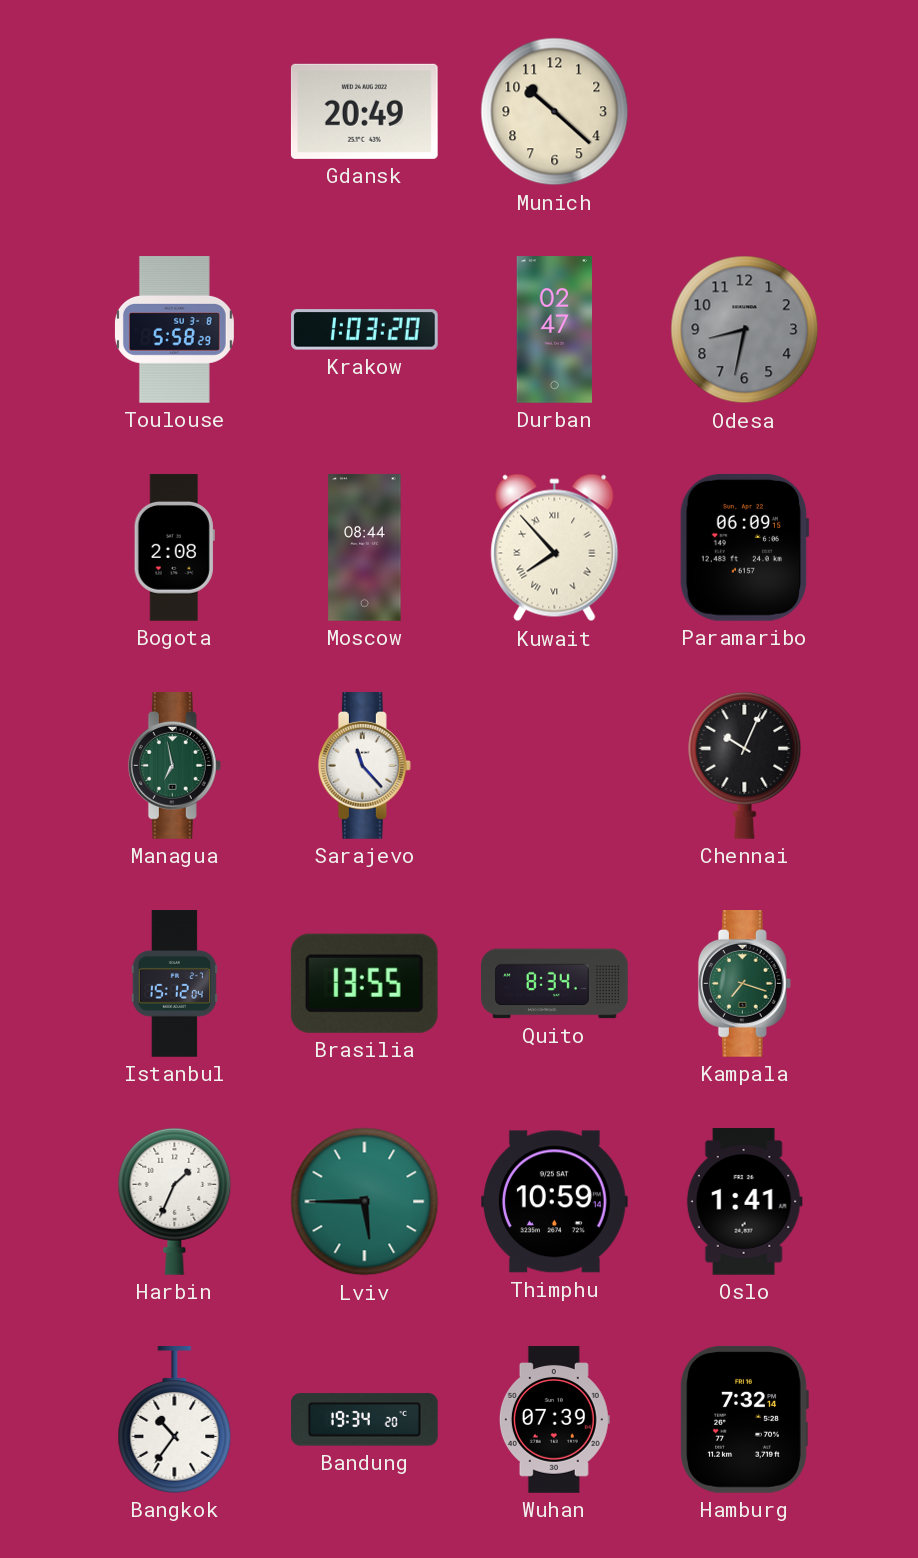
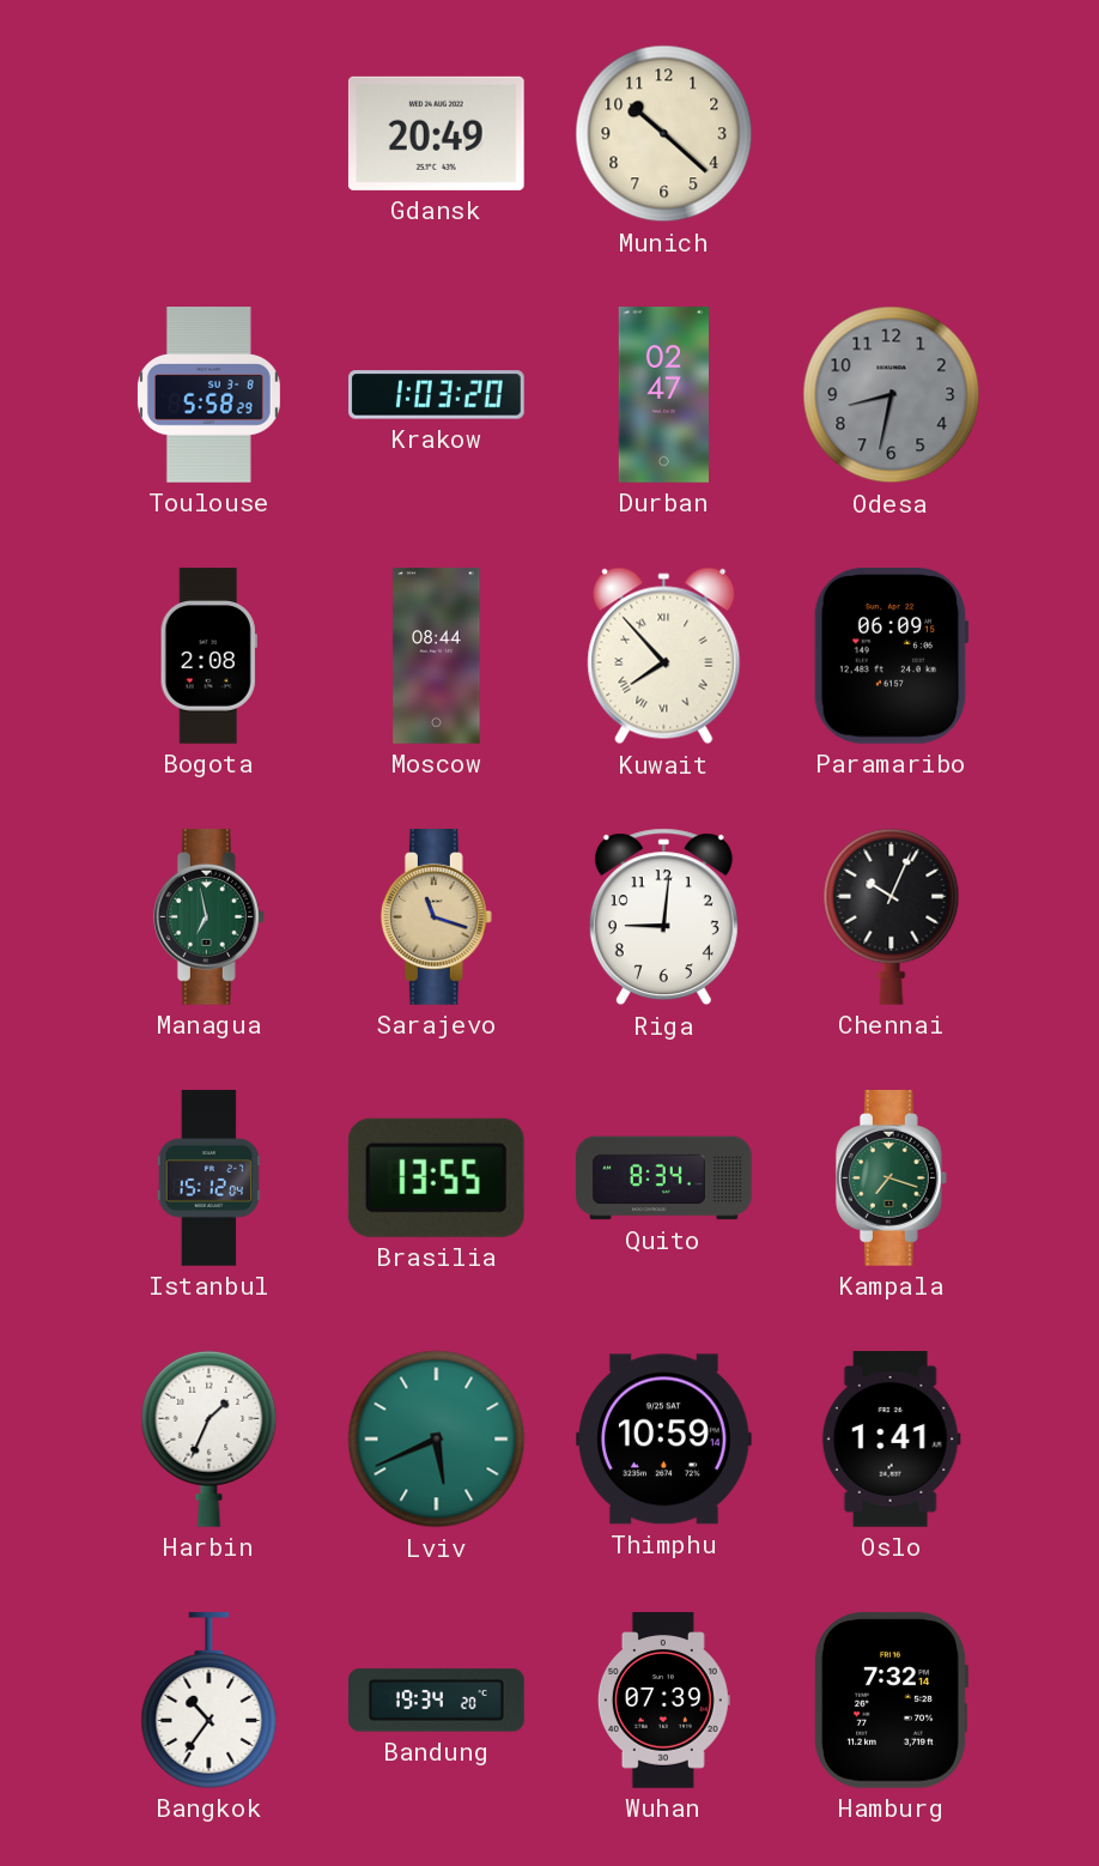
Sarajevo: 11:23 -> 11:18 (436, 917)
Sarajevo dial: white -> champagne (436, 917)
Riga: none -> 9:01 (663, 917)
Lviv: 5:45 -> 5:41 (437, 1440)
